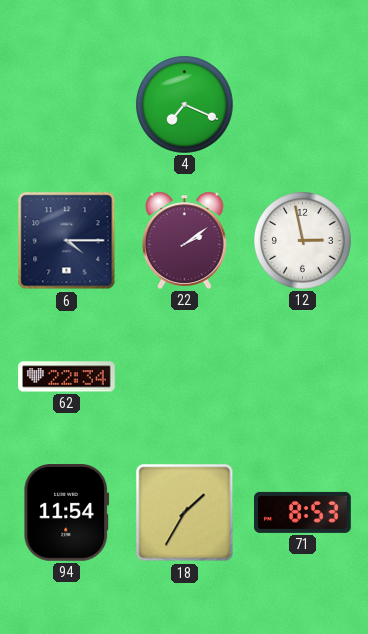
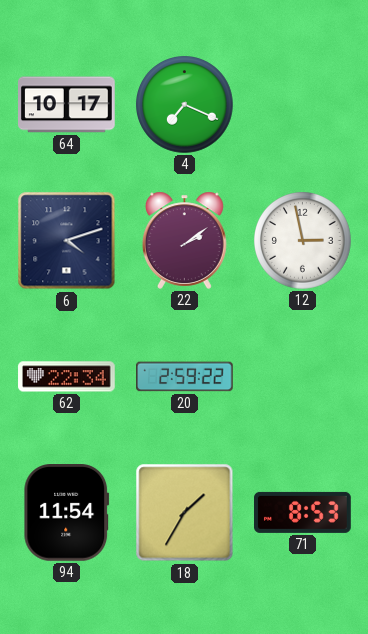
64: none -> 10:17 (67, 105)
6: 4:15 -> 4:12 (67, 241)
20: none -> 2:59 (185, 377)
